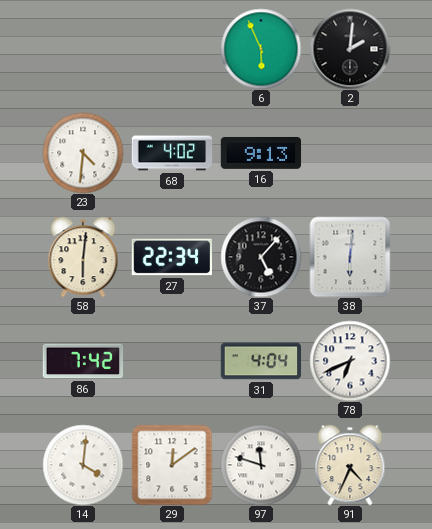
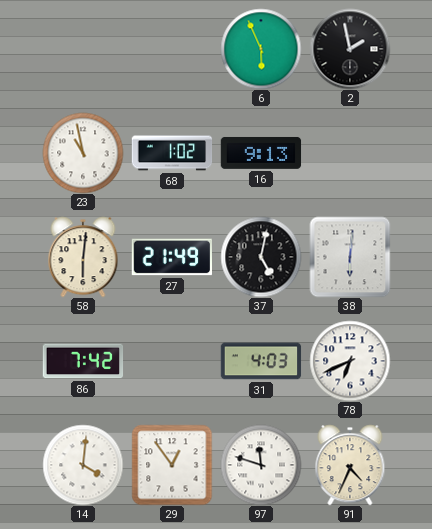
2: 2:01 -> 1:58 (350, 49)
23: 4:31 -> 10:58 (83, 153)
68: 4:02 -> 1:02 (172, 153)
27: 22:34 -> 21:49 (171, 257)
37: 5:07 -> 5:02 (261, 257)
31: 4:04 -> 4:03 (261, 361)
29: 12:09 -> 12:54 (172, 465)
